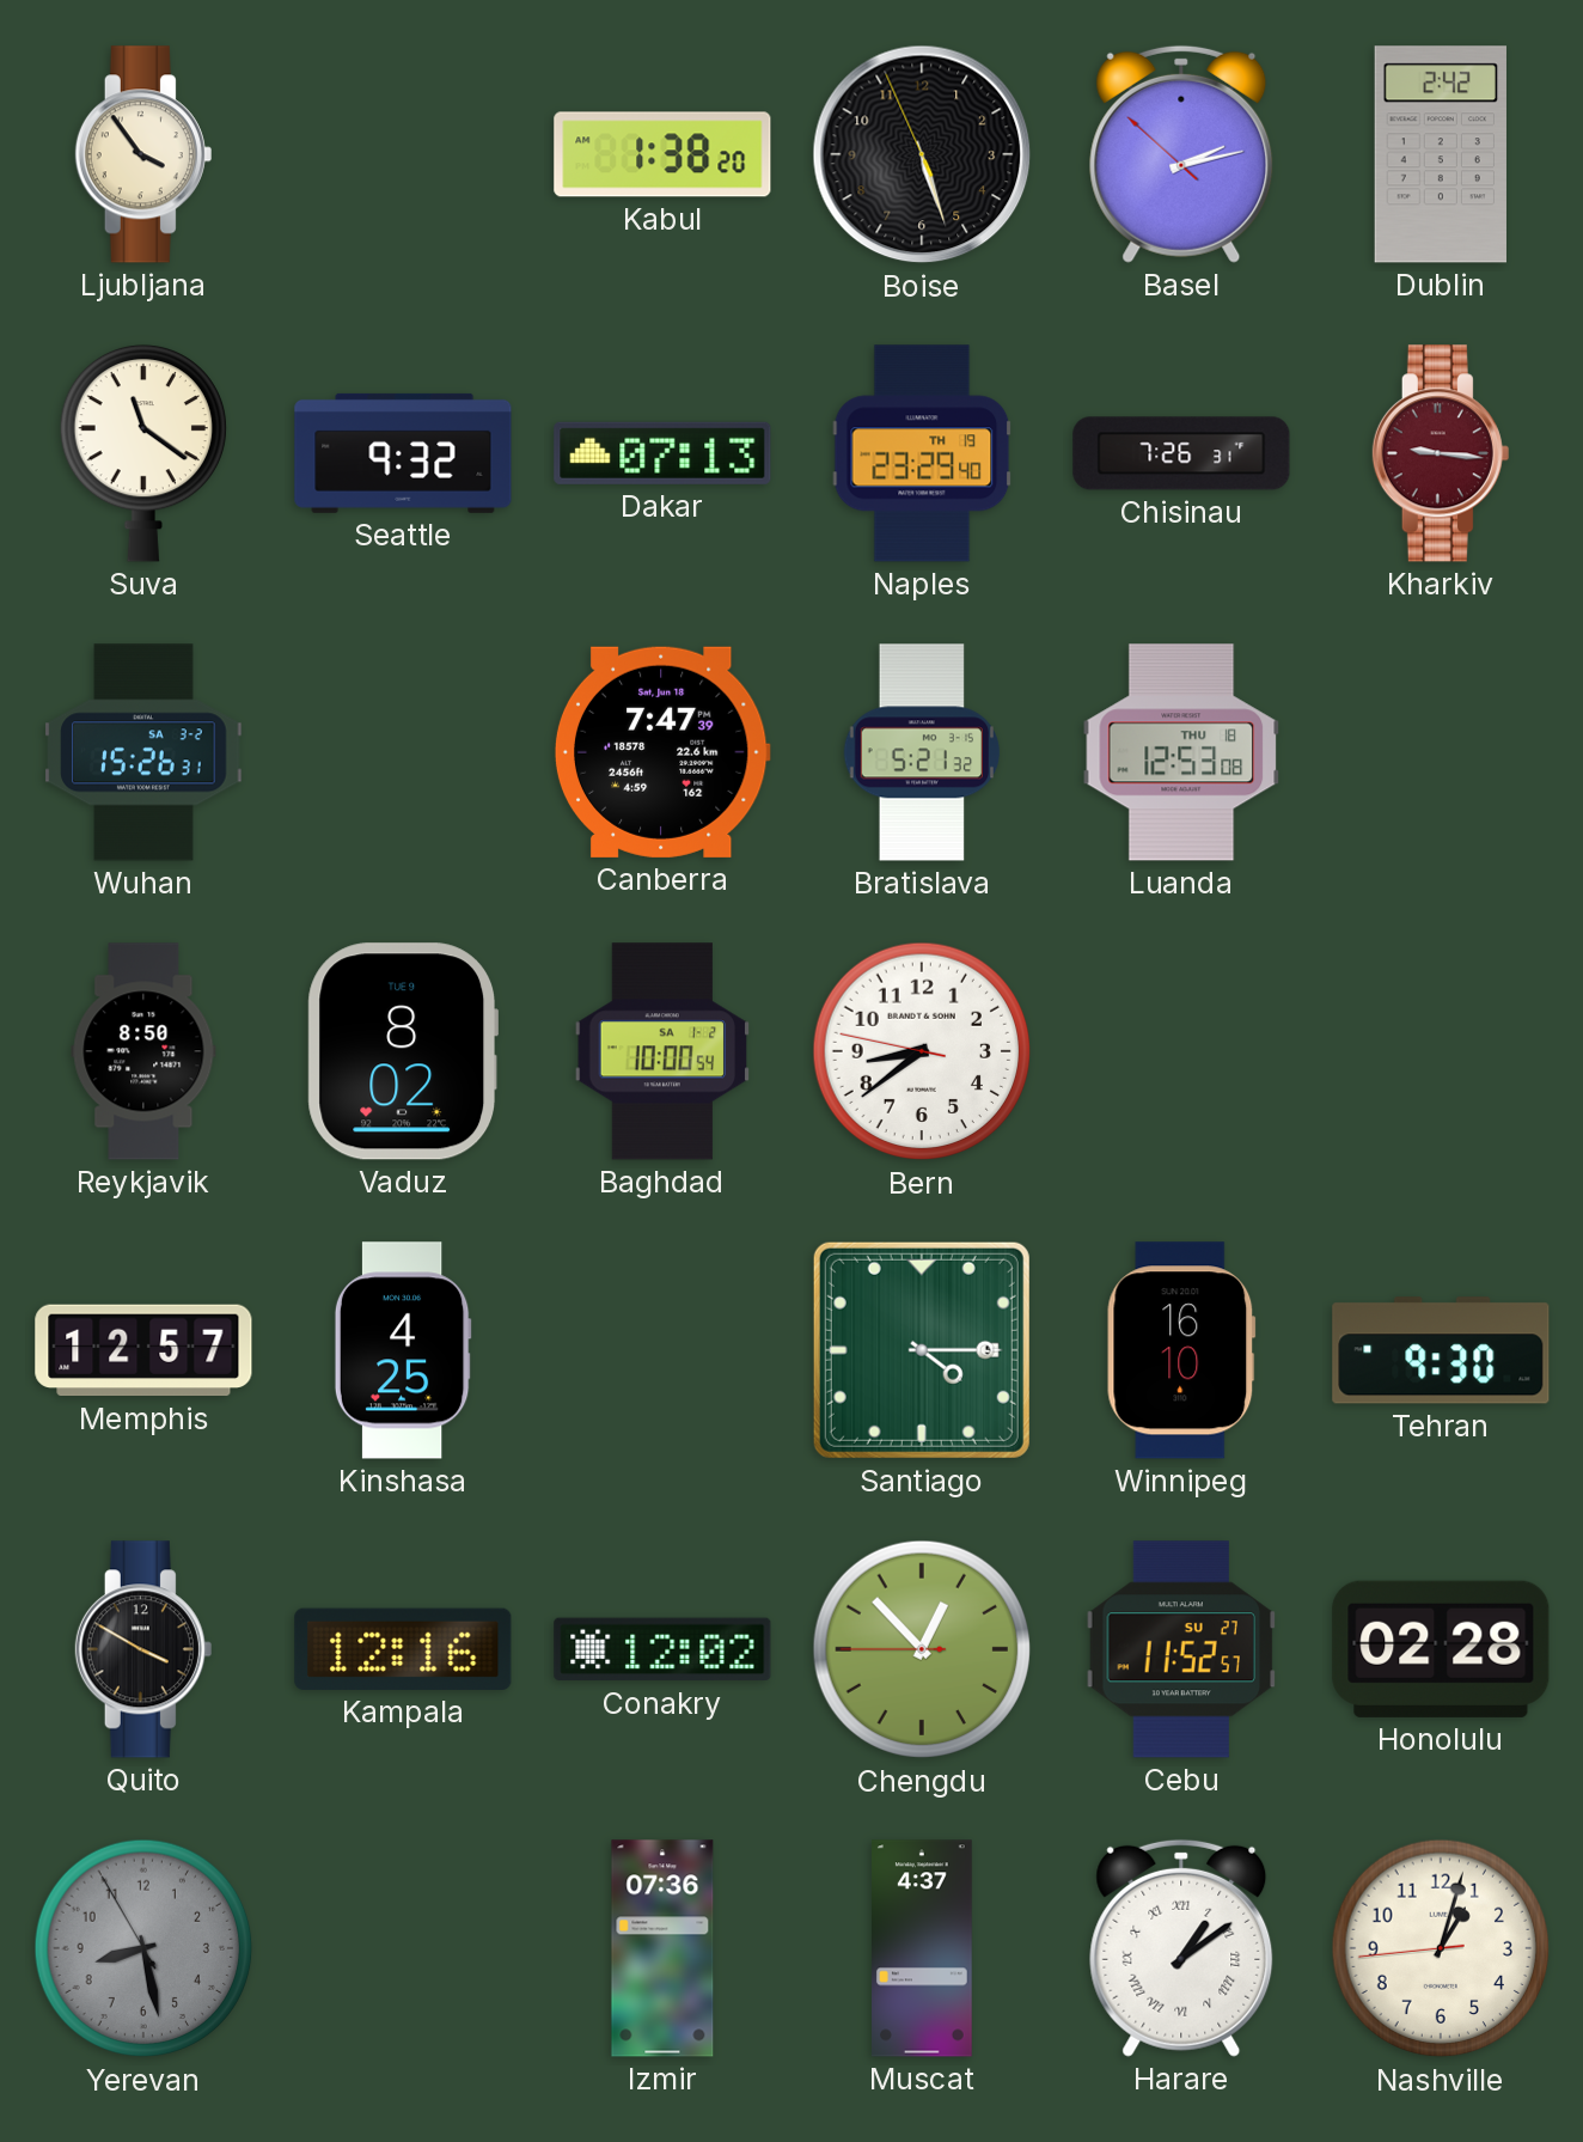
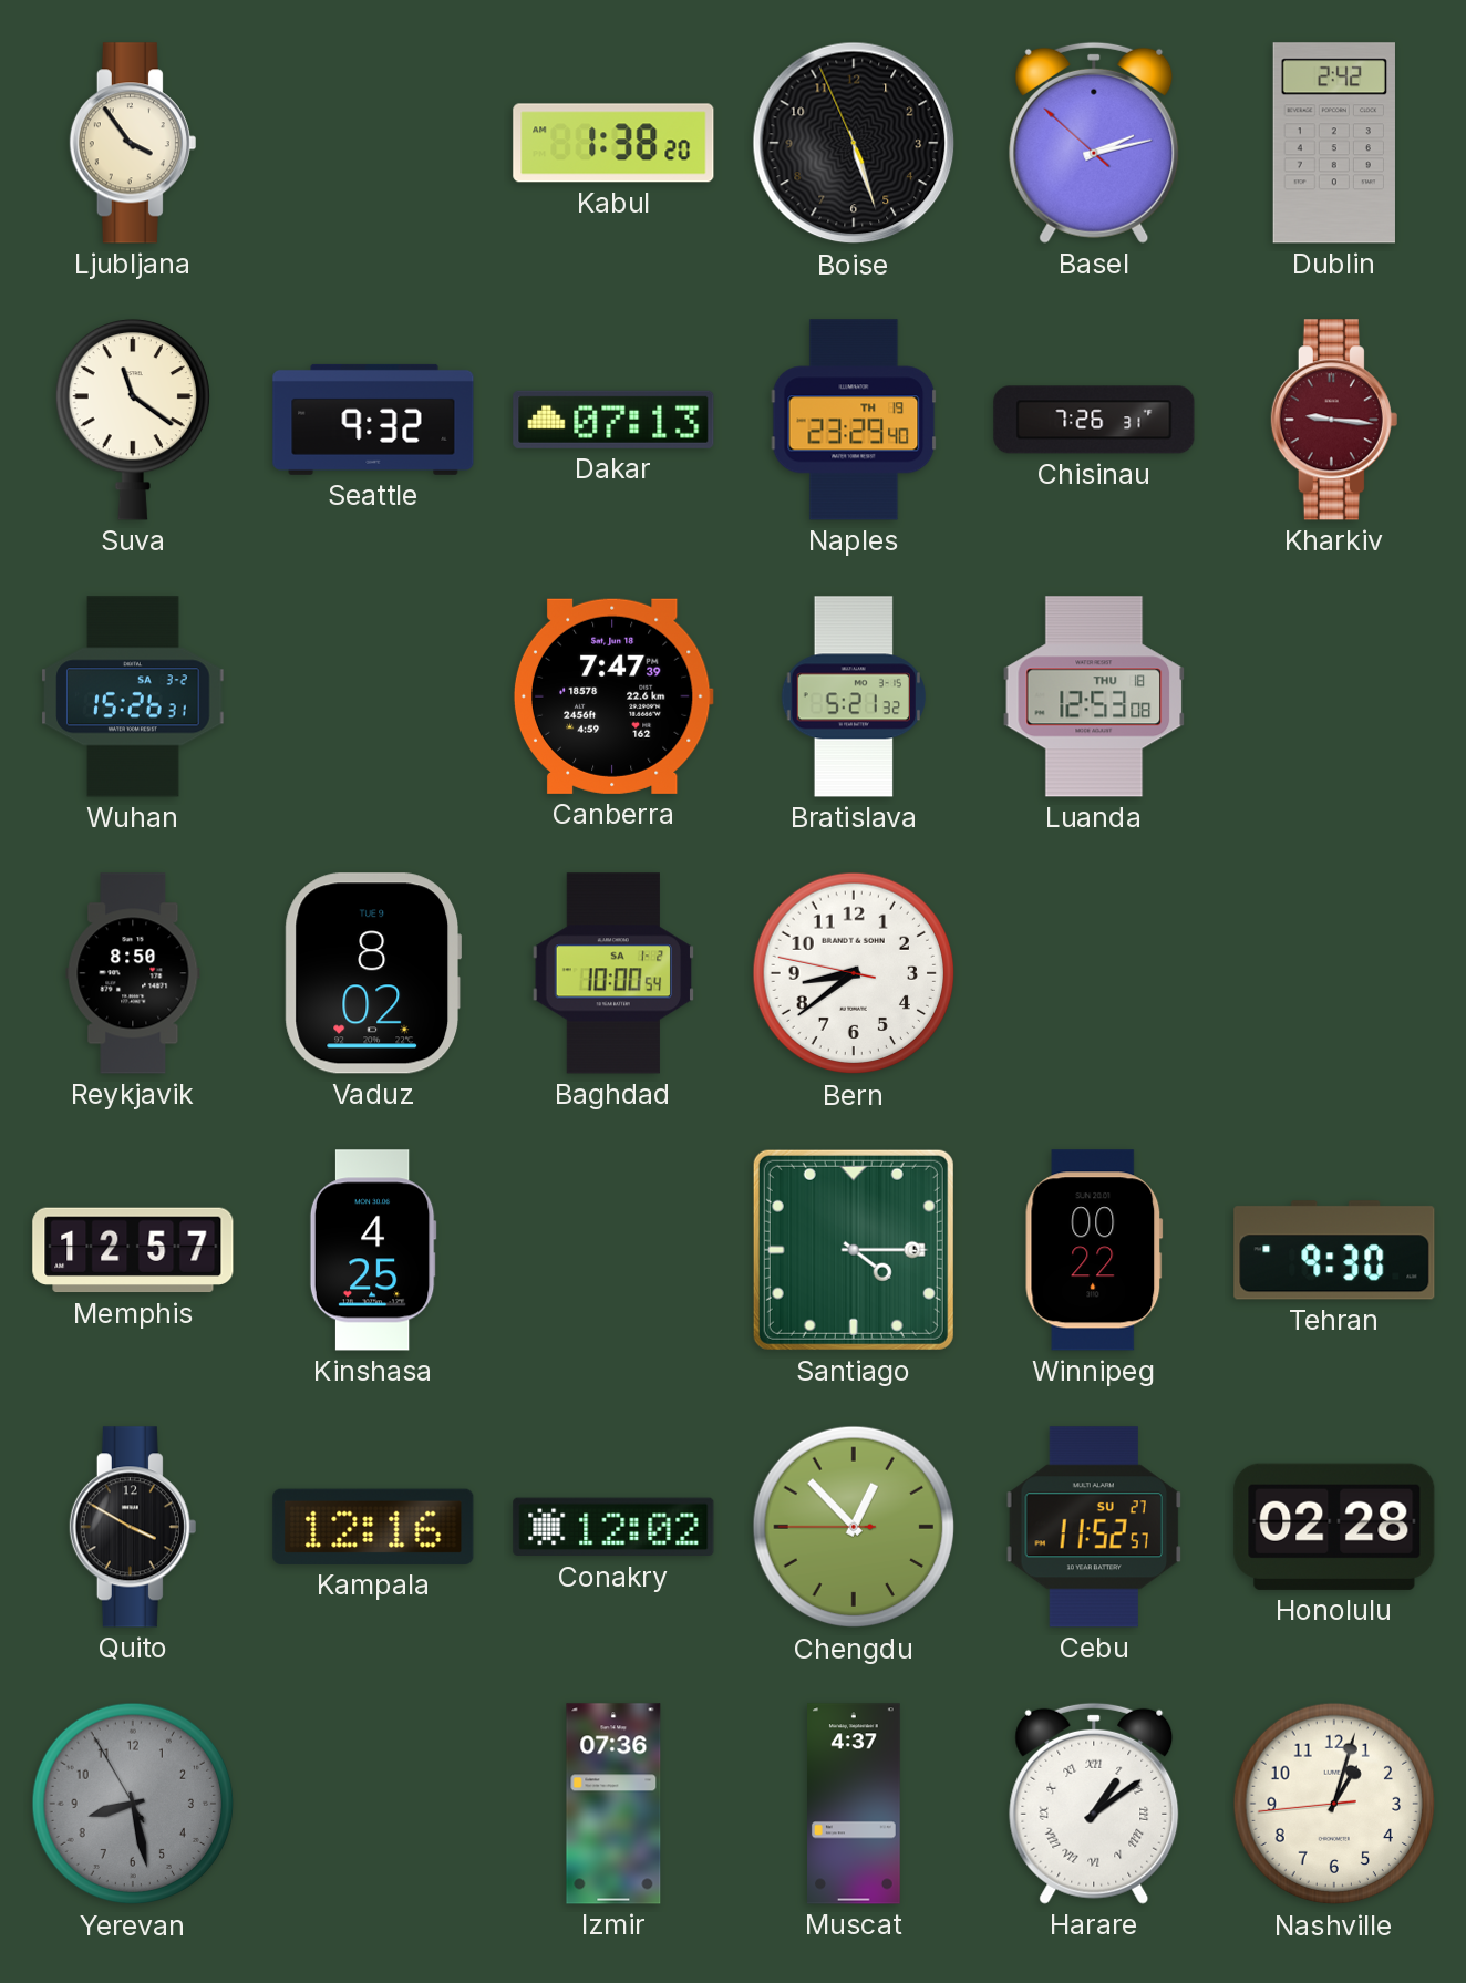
Winnipeg: 16:10 -> 00:22 (1094, 1250)
